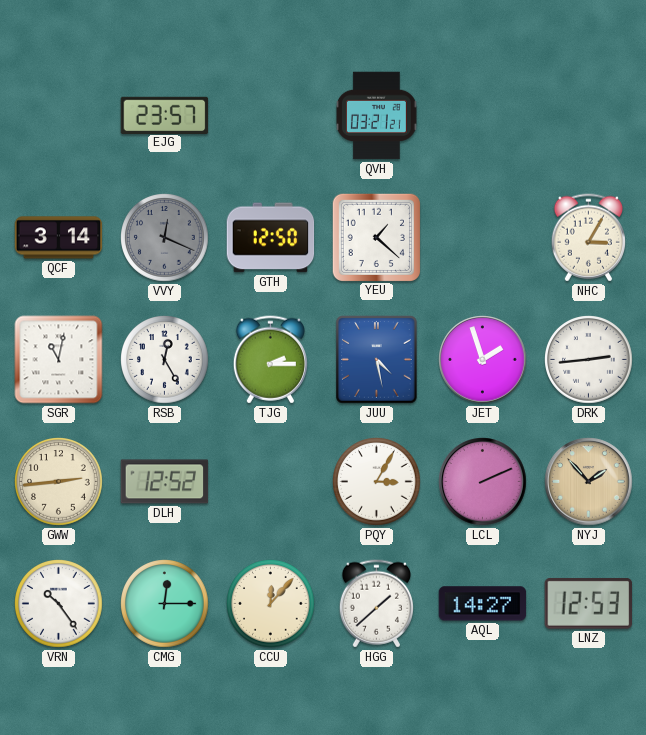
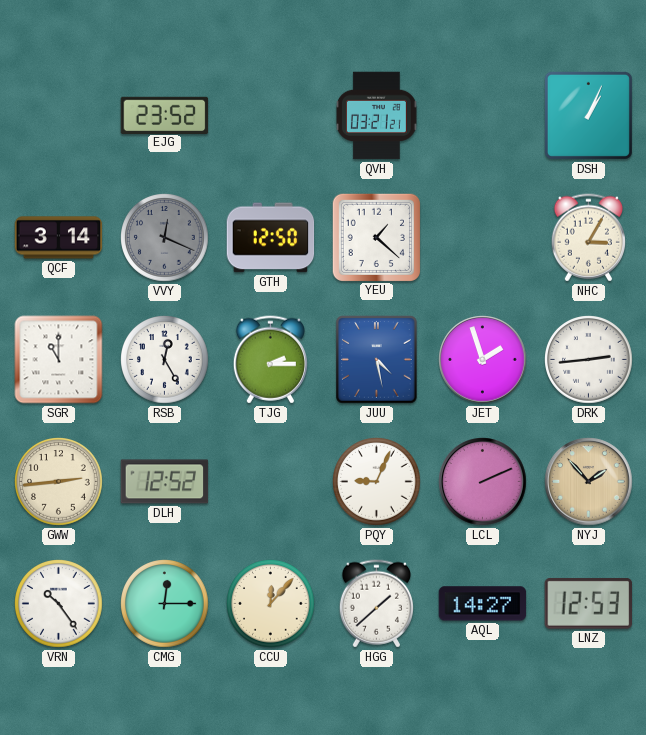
EJG: 23:57 -> 23:52 (165, 115)
DSH: none -> 1:04 (588, 115)
SGR: 11:02 -> 11:00 (59, 360)
PQY: 3:05 -> 9:04 (377, 482)
